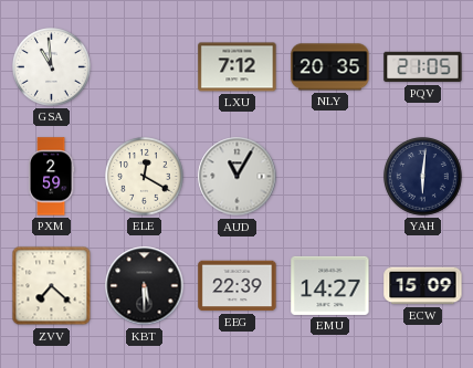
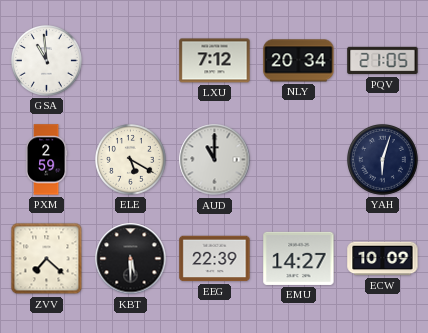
NLY: 20:35 -> 20:34 (299, 61)
ELE: 12:20 -> 5:20 (131, 160)
AUD: 11:05 -> 11:00 (215, 160)
YAH: 6:01 -> 6:03 (383, 160)
ECW: 15:09 -> 10:09 (383, 259)
